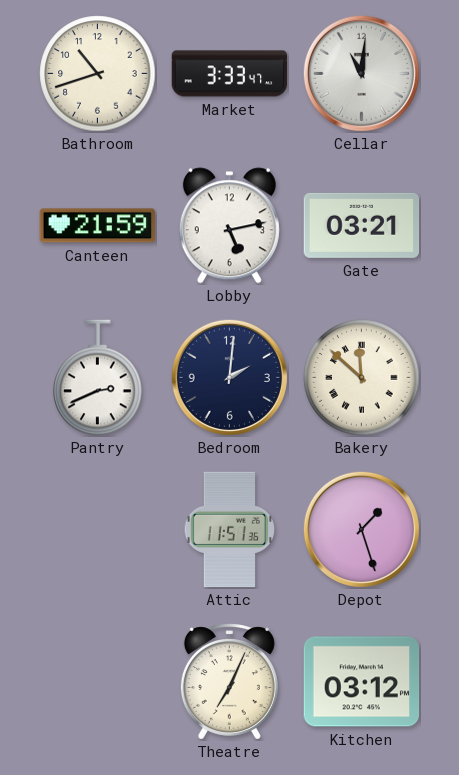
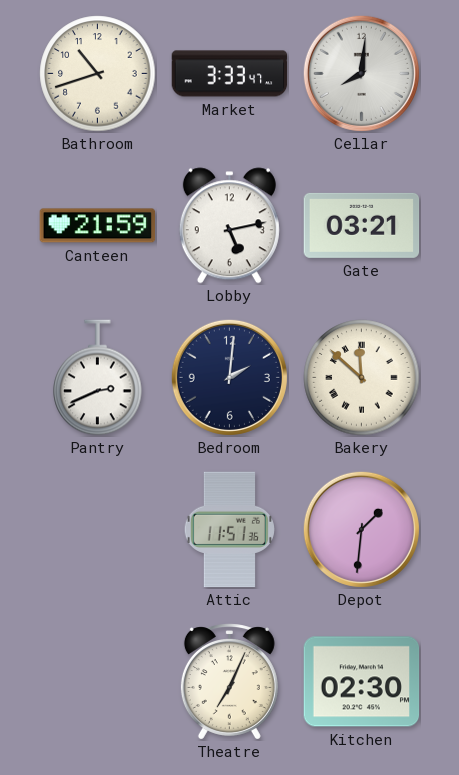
Cellar: 11:01 -> 8:01 (361, 73)
Depot: 1:27 -> 1:31 (361, 529)
Kitchen: 03:12 -> 02:30 (362, 682)
